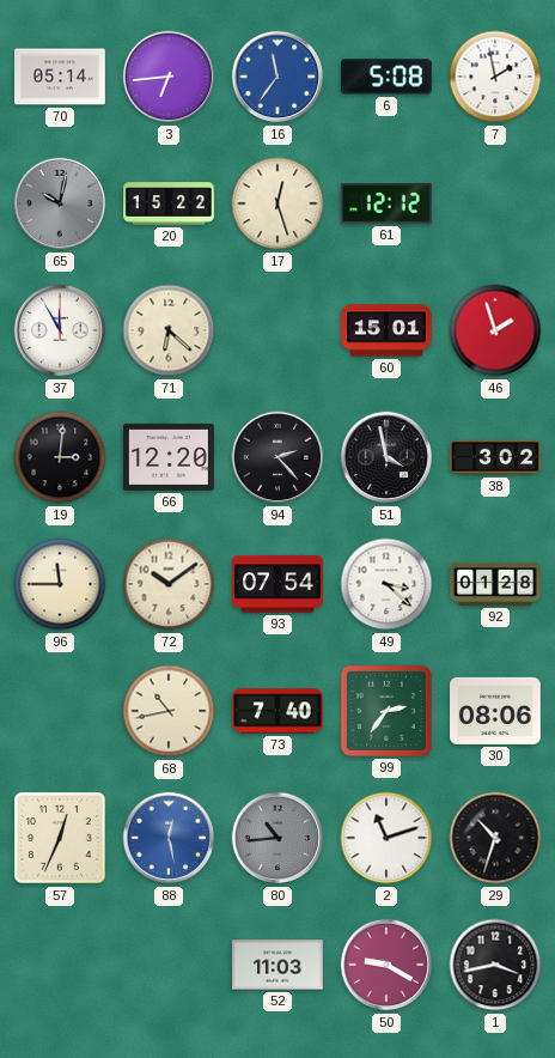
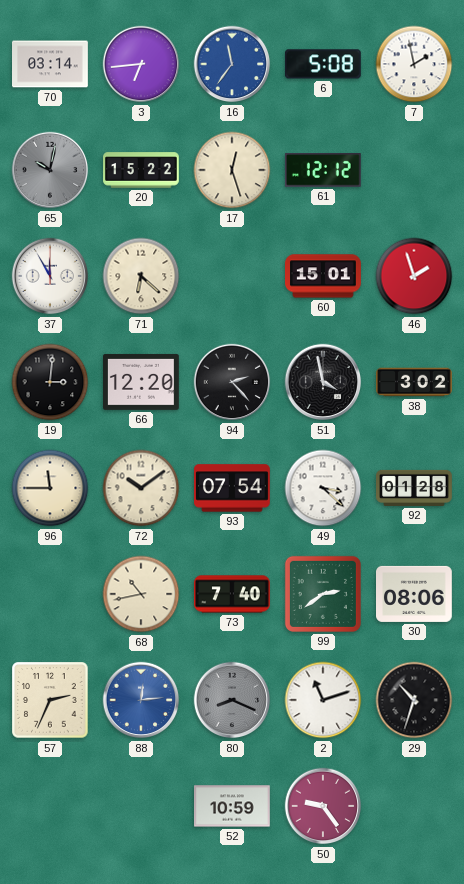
70: 05:14 -> 03:14 (51, 64)
99: 2:36 -> 2:39 (323, 594)
57: 12:34 -> 2:34 (50, 700)
88: 12:28 -> 12:14 (141, 700)
80: 10:44 -> 8:19 (232, 700)
52: 11:03 -> 10:59 (233, 806)
50: 9:20 -> 9:24 (323, 806)
1: 3:43 -> none (495, 965)
